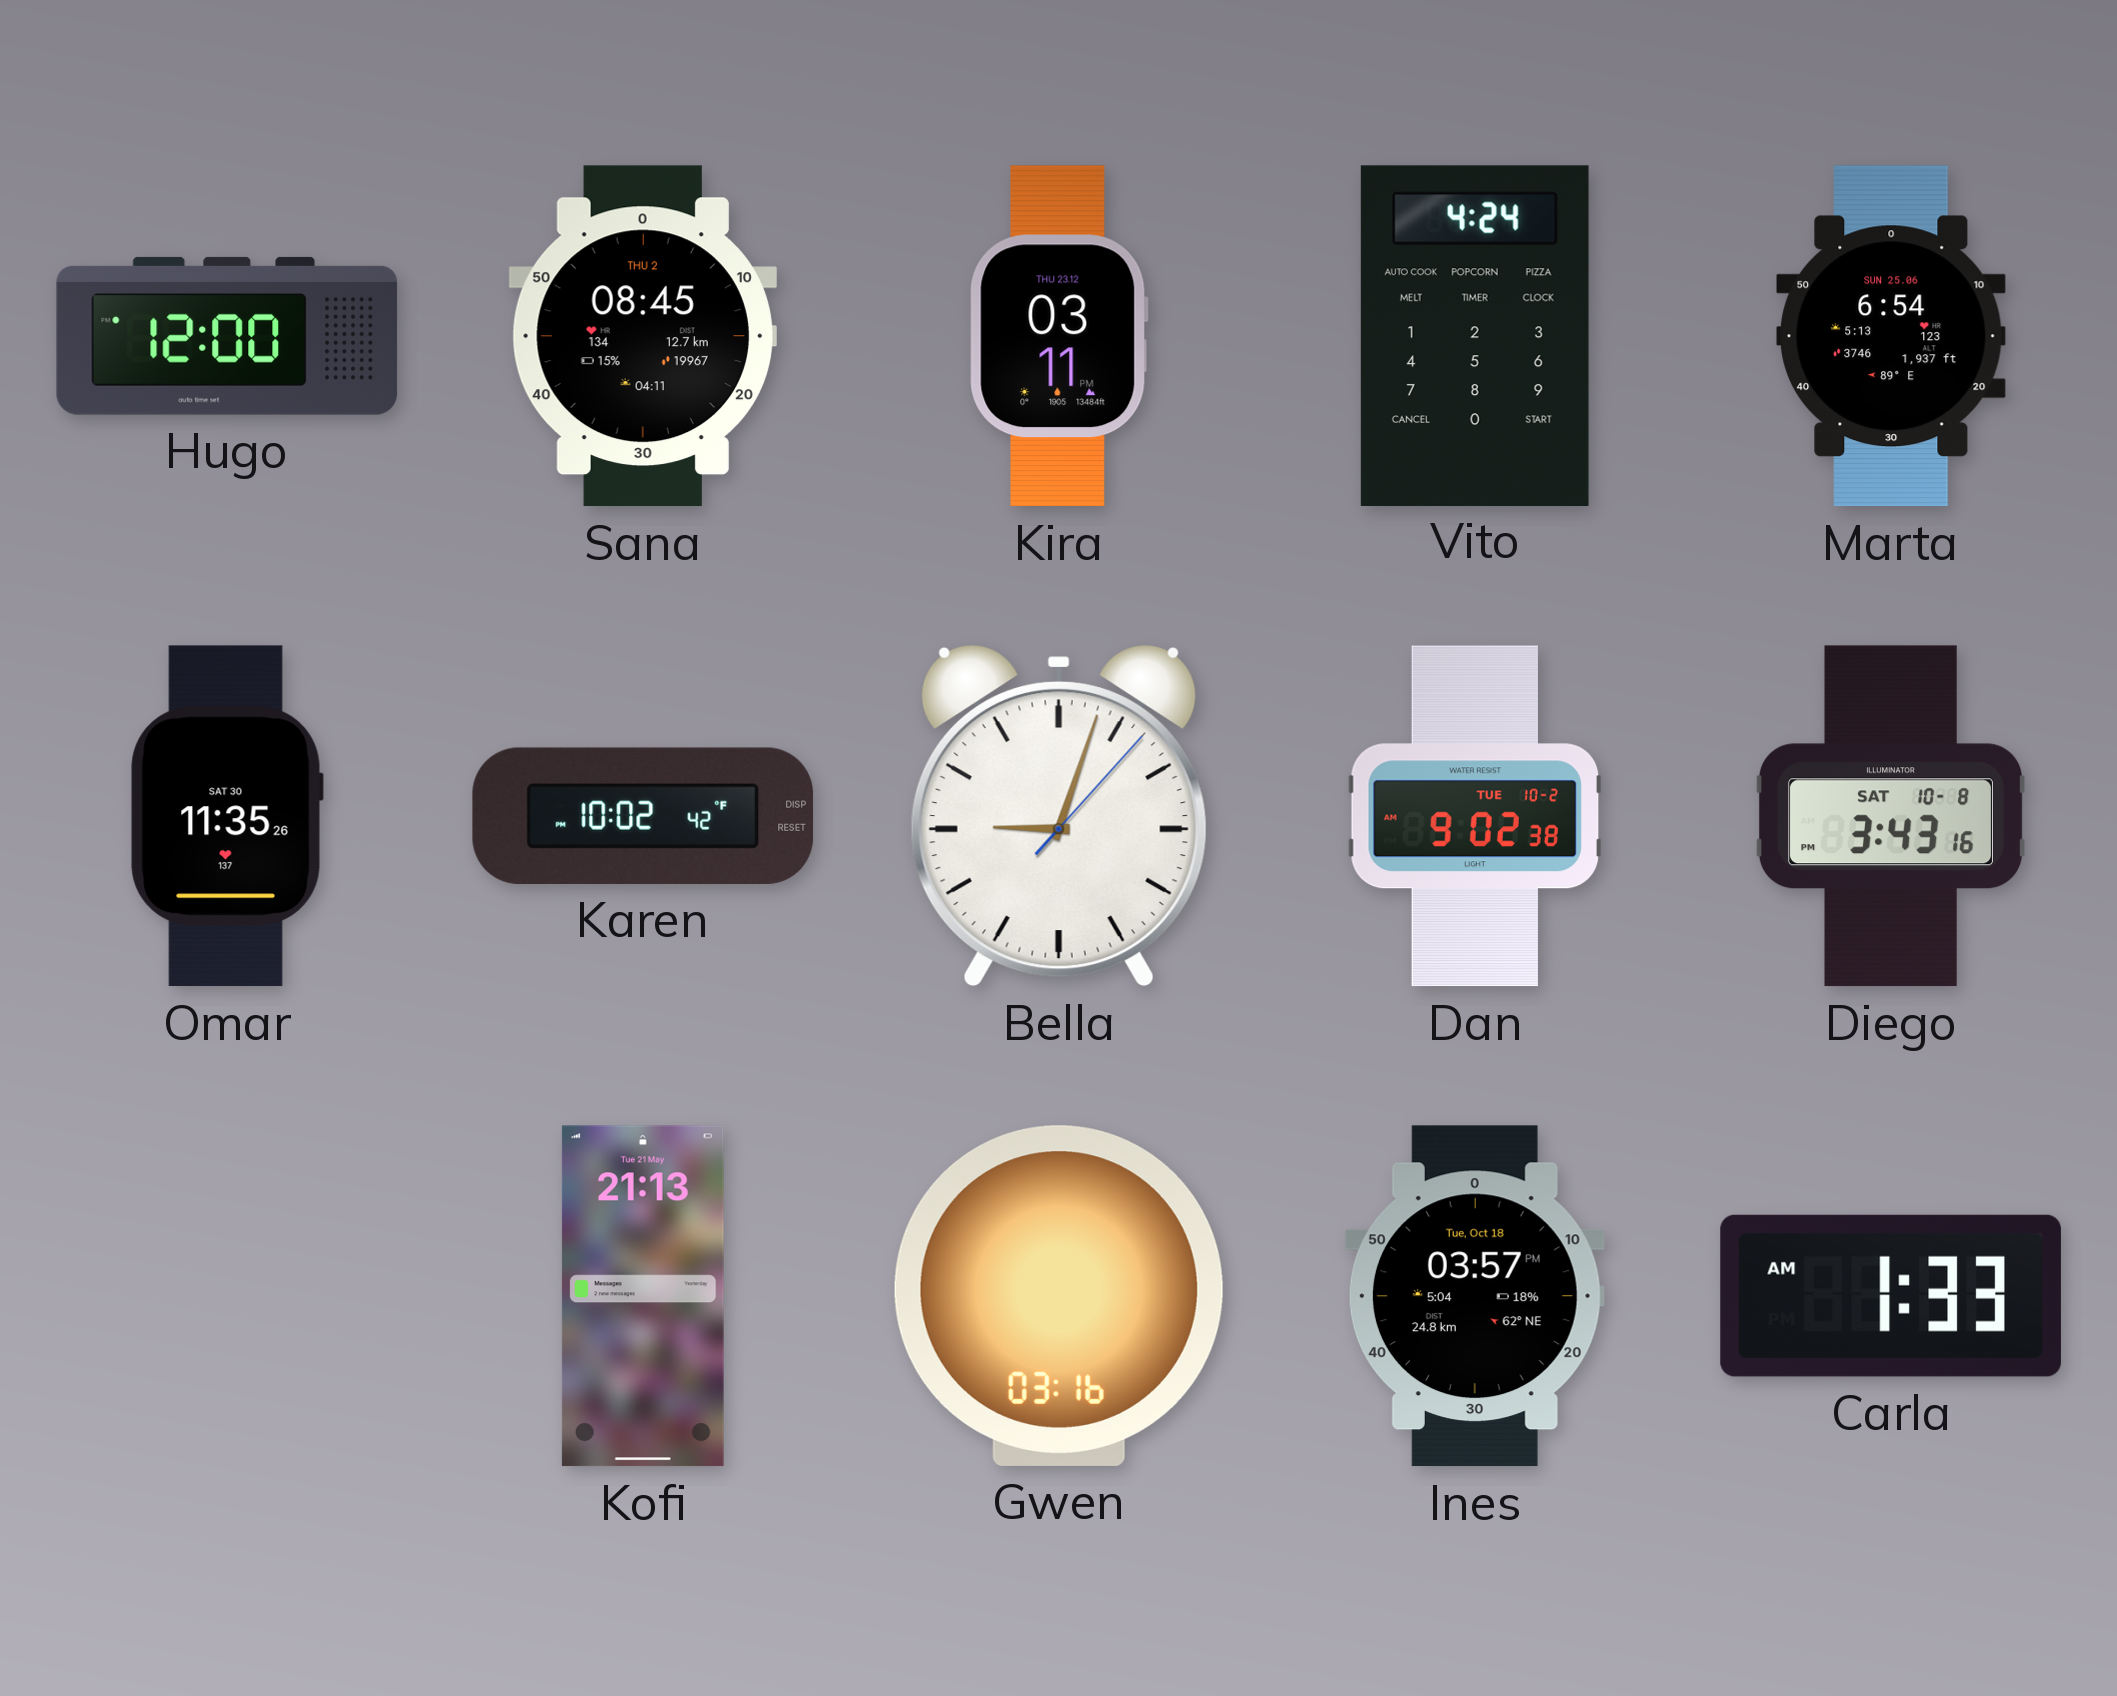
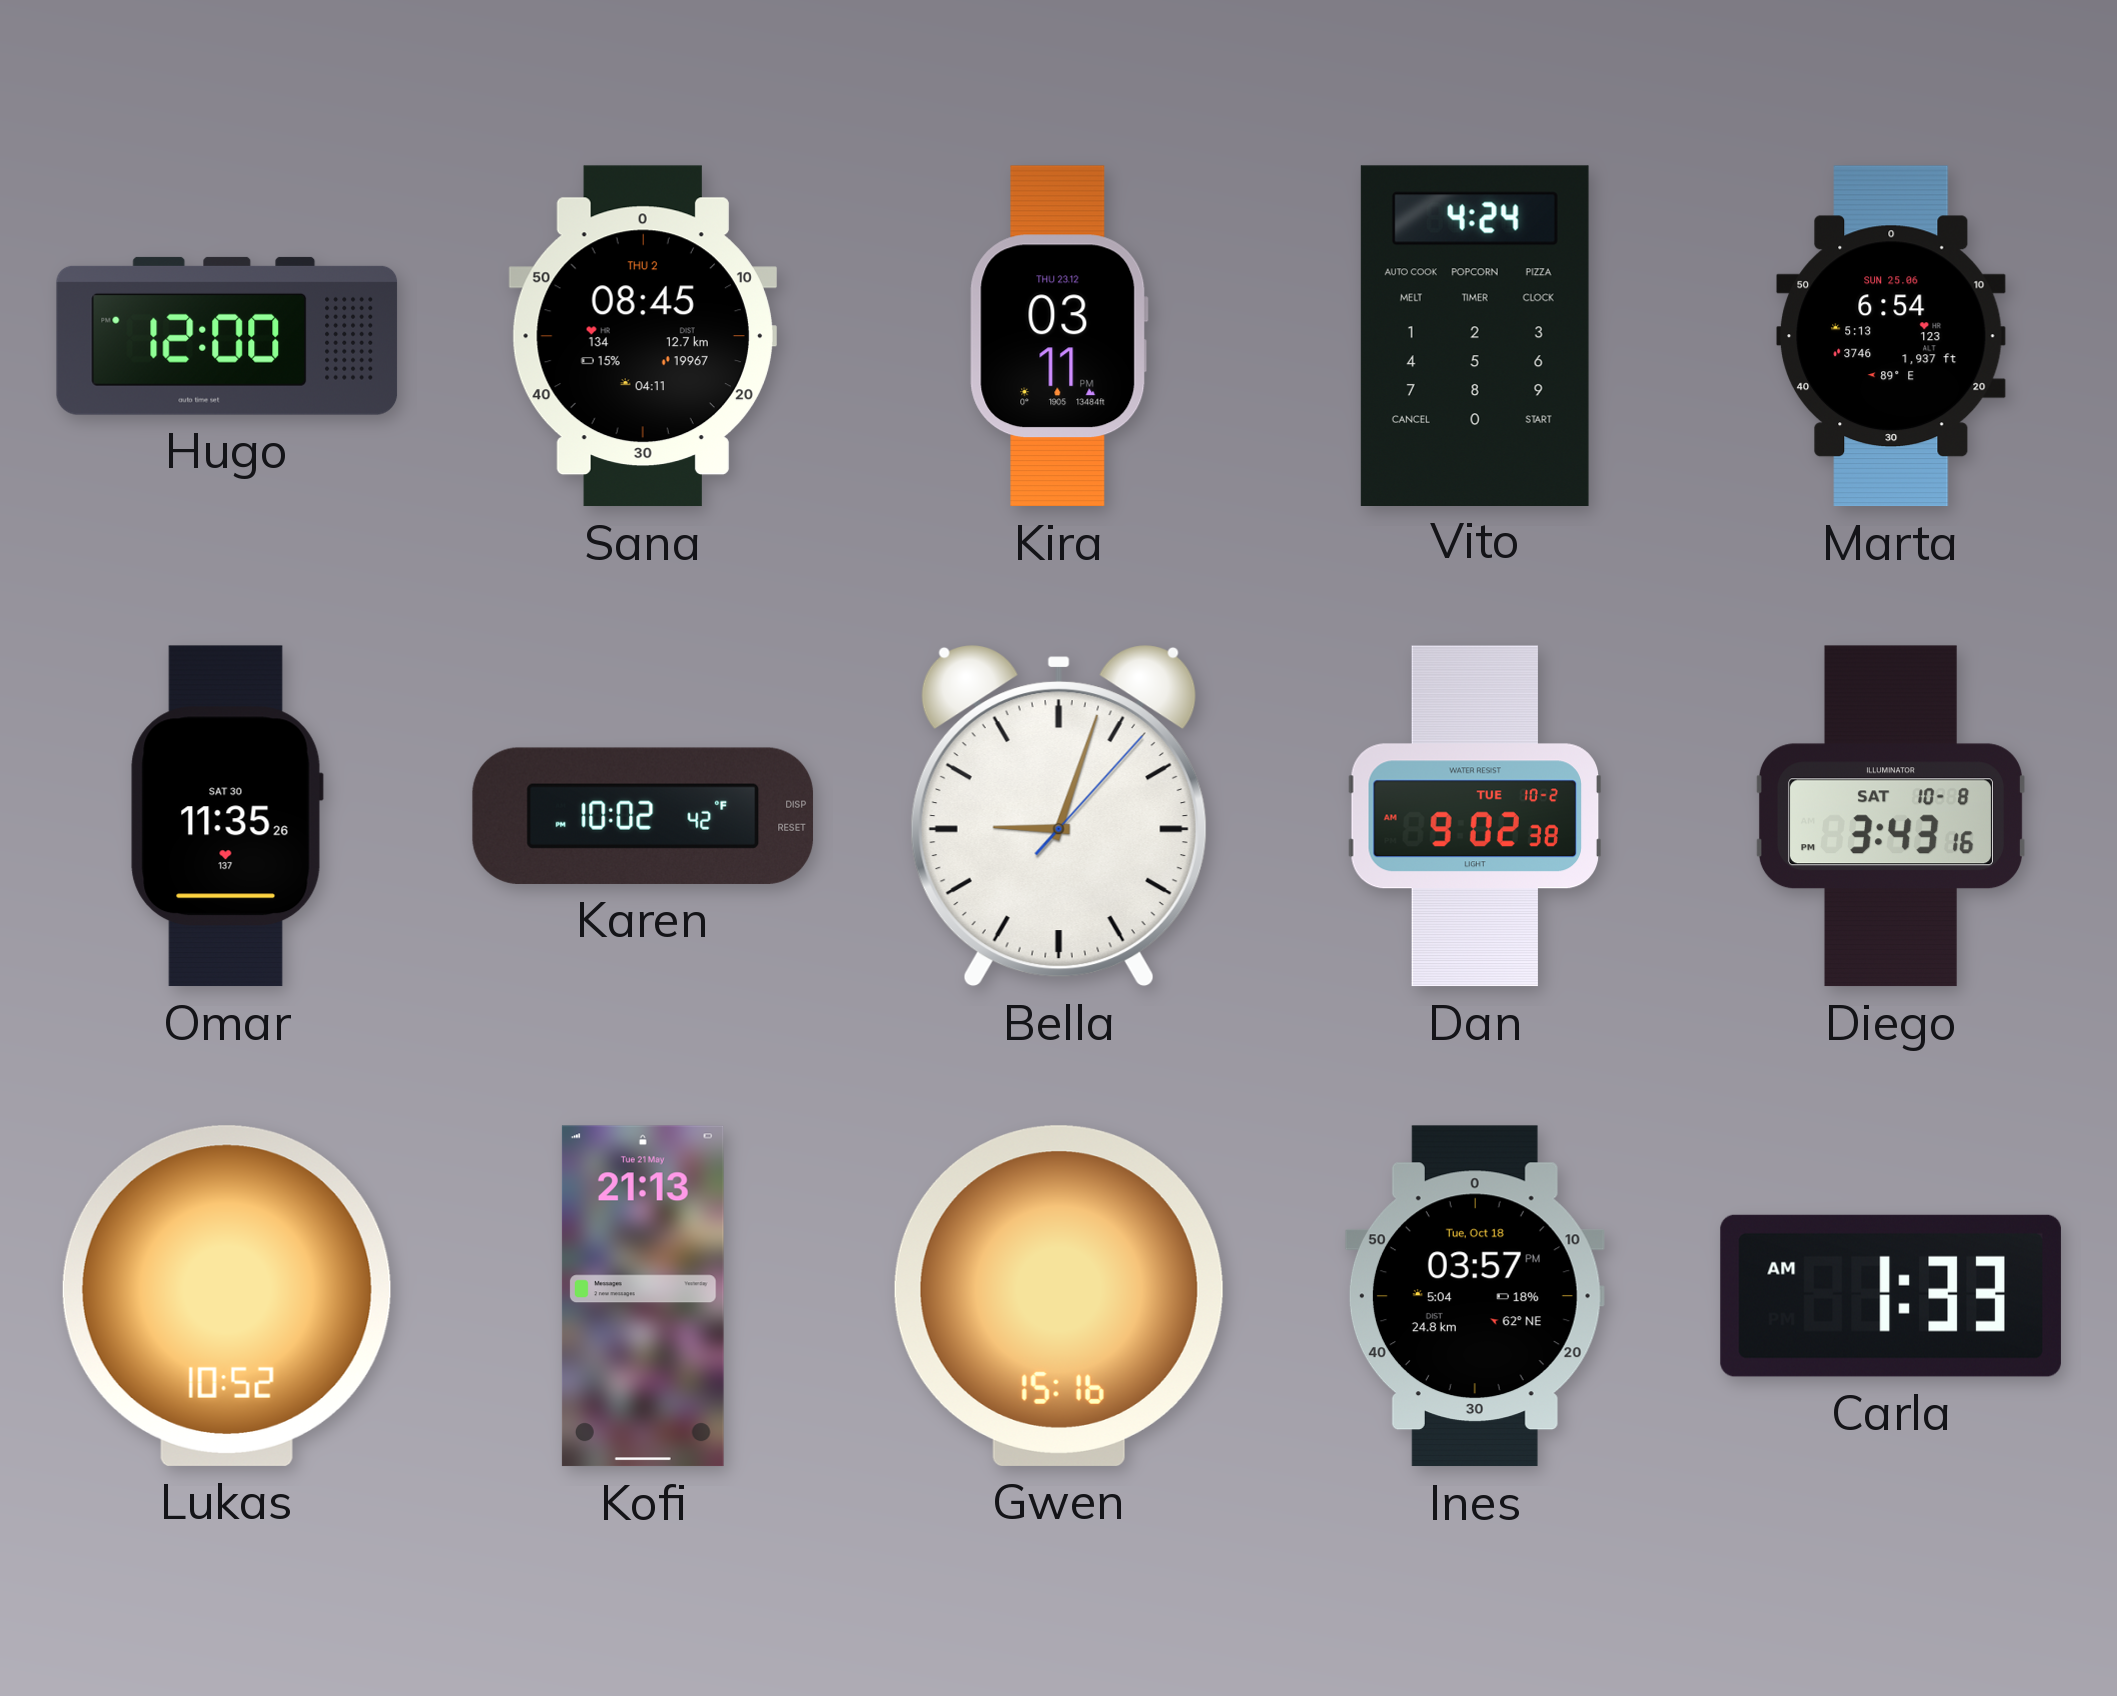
Lukas: none -> 10:52 (227, 1296)
Gwen: 03:16 -> 15:16 (1059, 1296)
